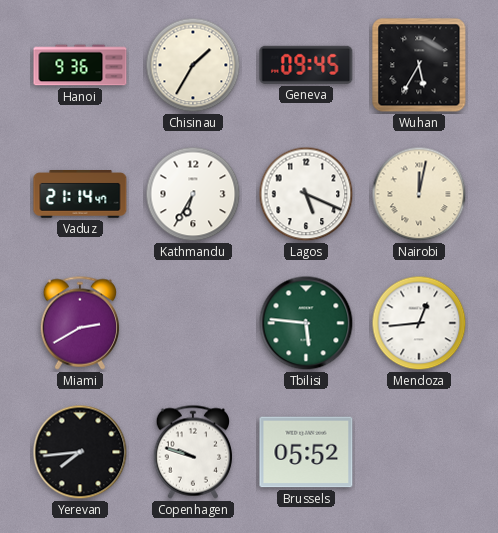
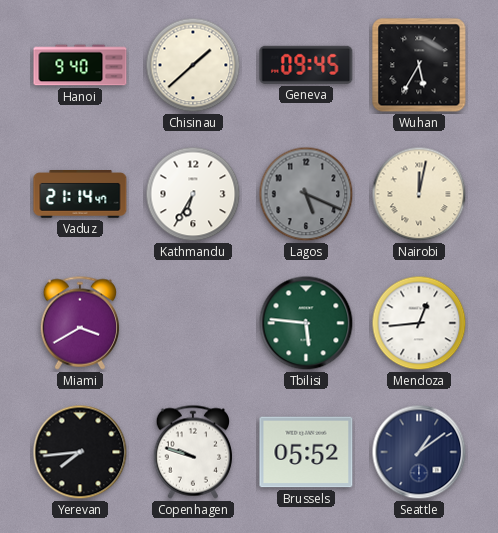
Hanoi: 9:36 -> 9:40 (80, 65)
Chisinau: 1:35 -> 1:38 (193, 65)
Lagos dial: white -> grey (306, 194)
Miami: 2:40 -> 3:40 (79, 323)
Seattle: none -> 1:09 (419, 452)
